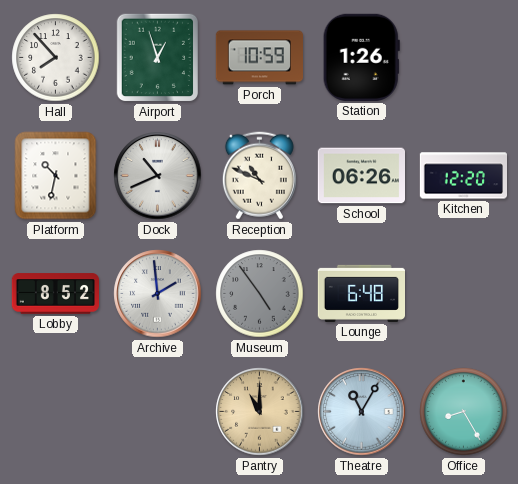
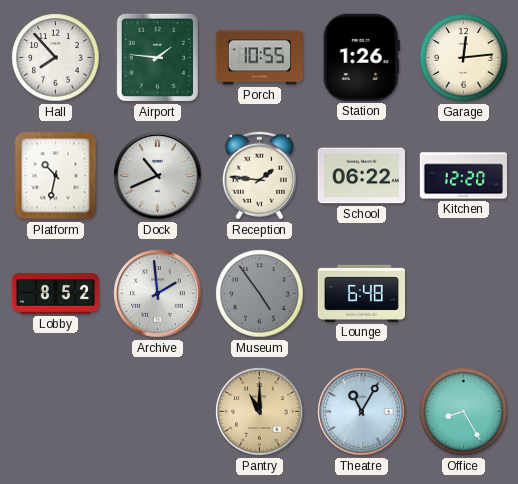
Airport: 12:57 -> 1:46 (157, 58)
Porch: 10:59 -> 10:55 (259, 58)
Garage: none -> 12:14 (464, 58)
Reception: 10:49 -> 1:46 (259, 176)
School: 06:26 -> 06:22 (361, 176)
